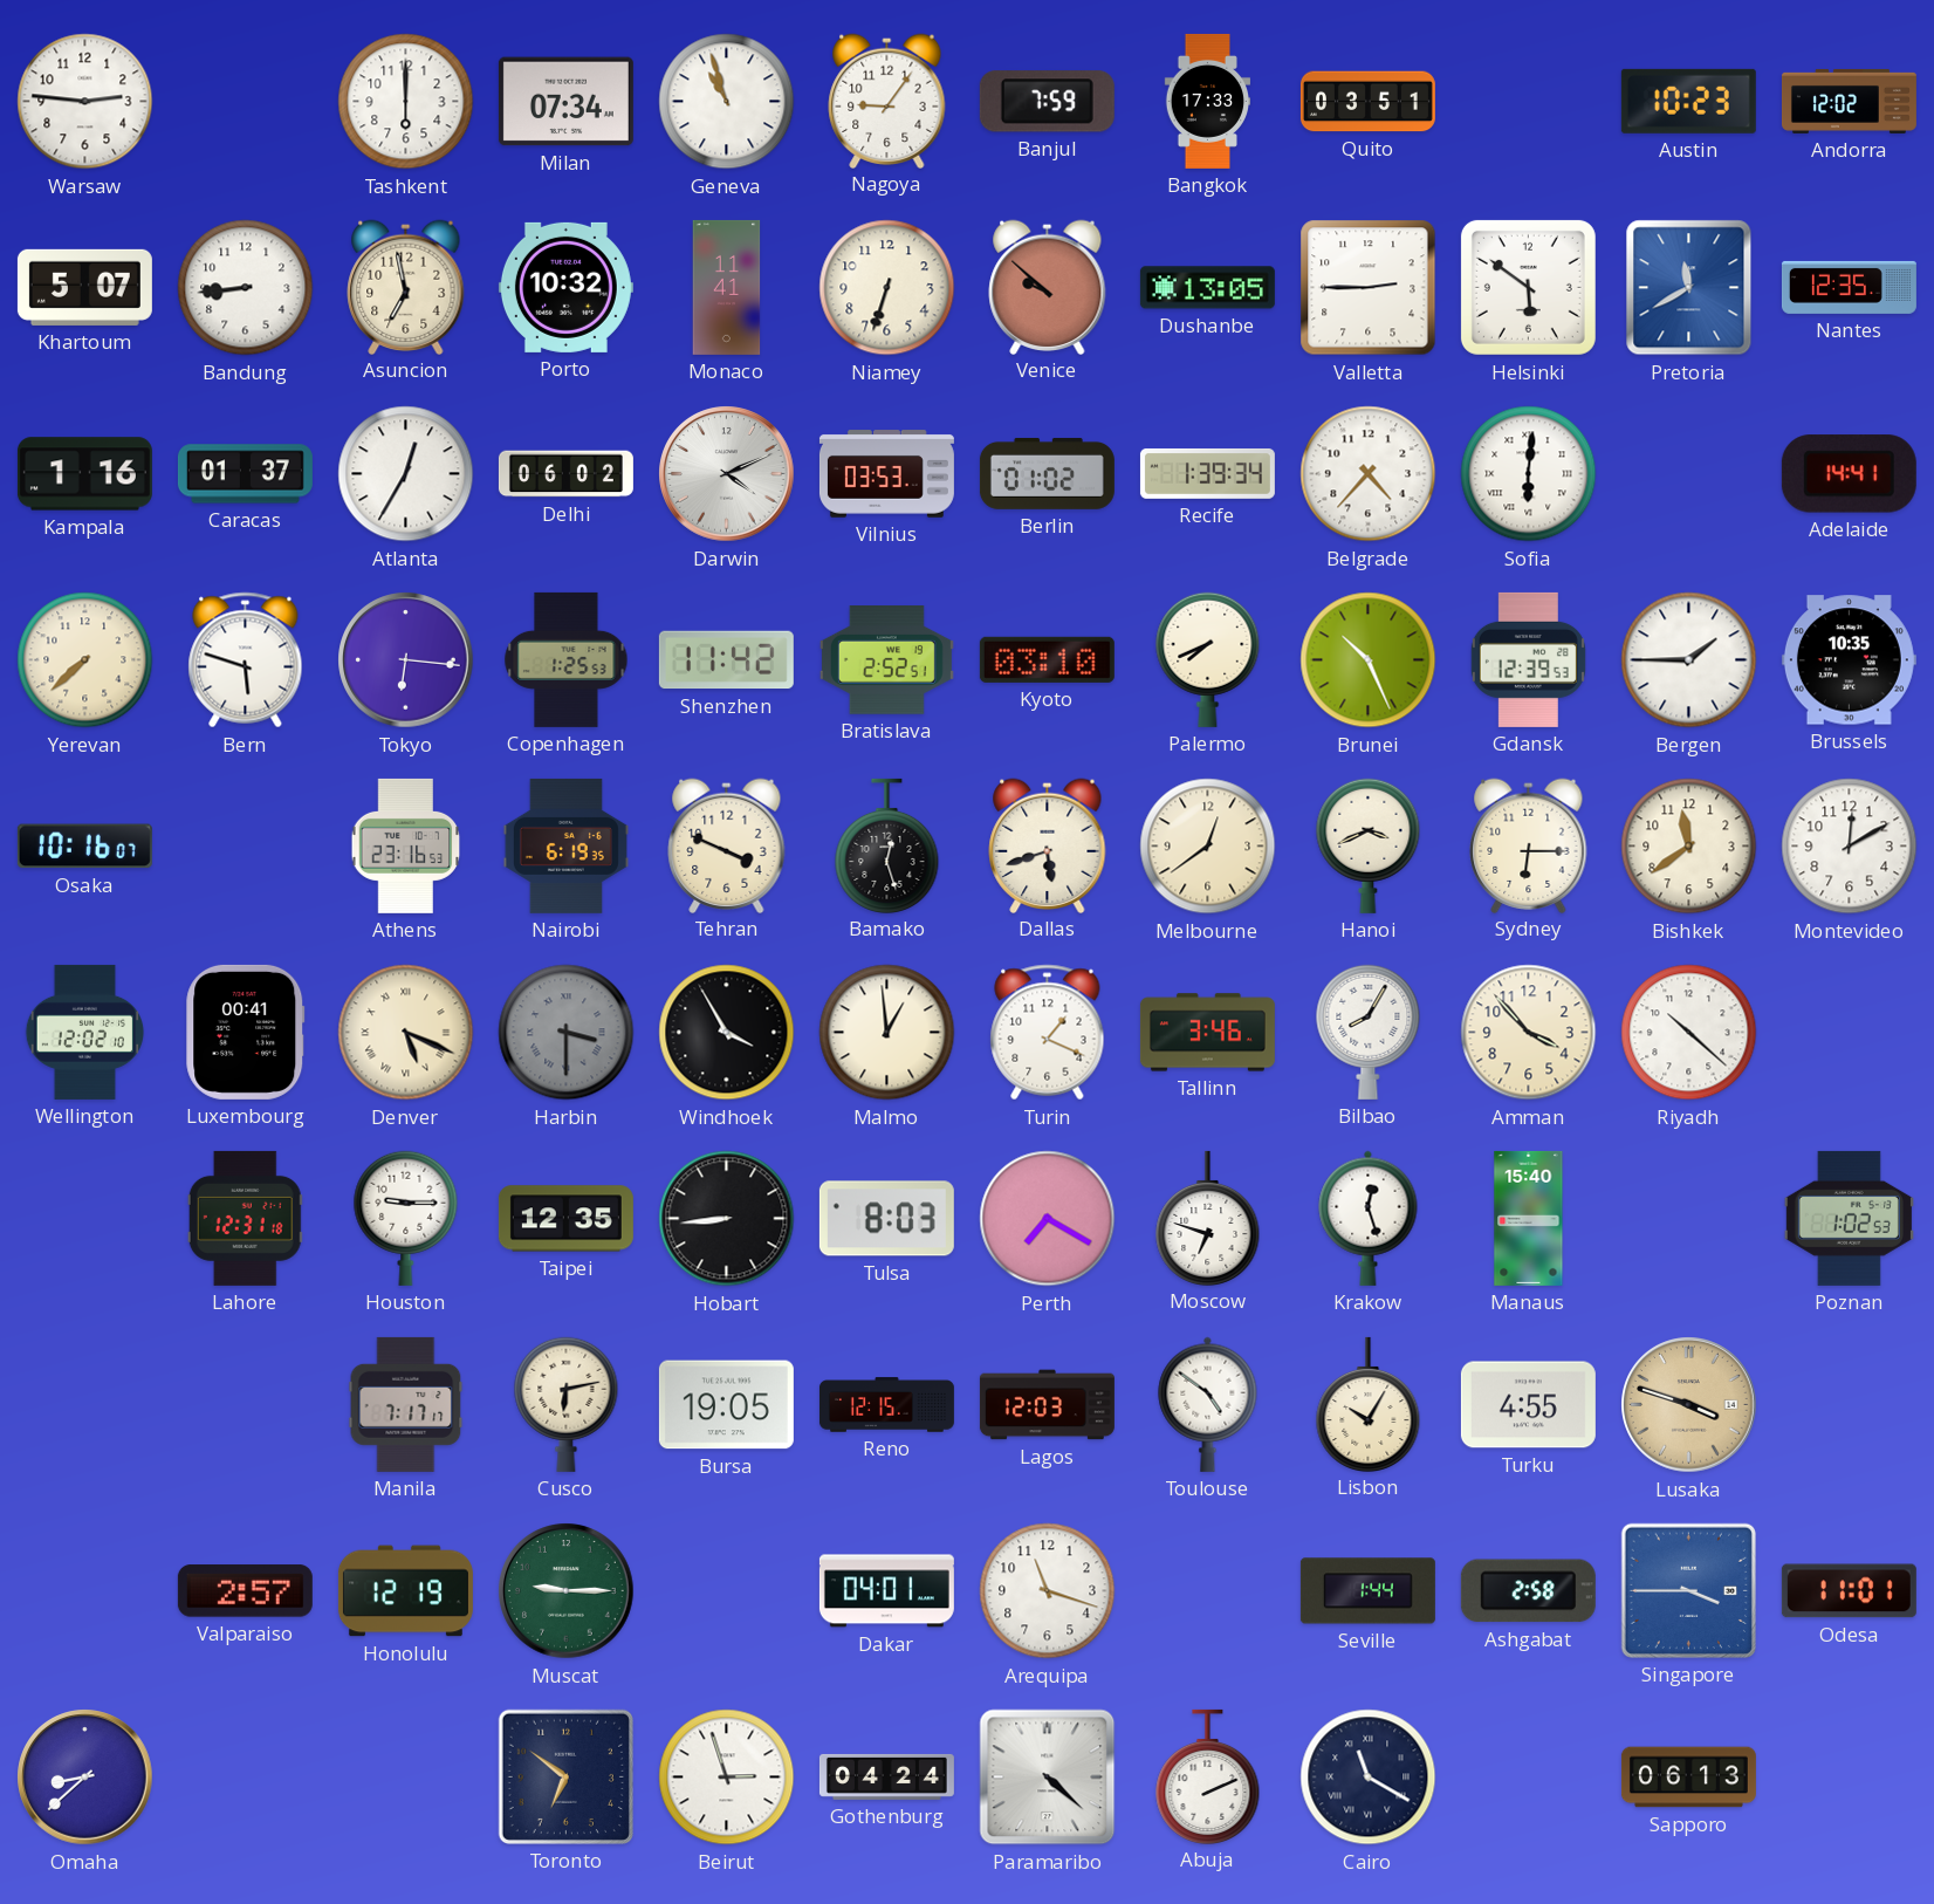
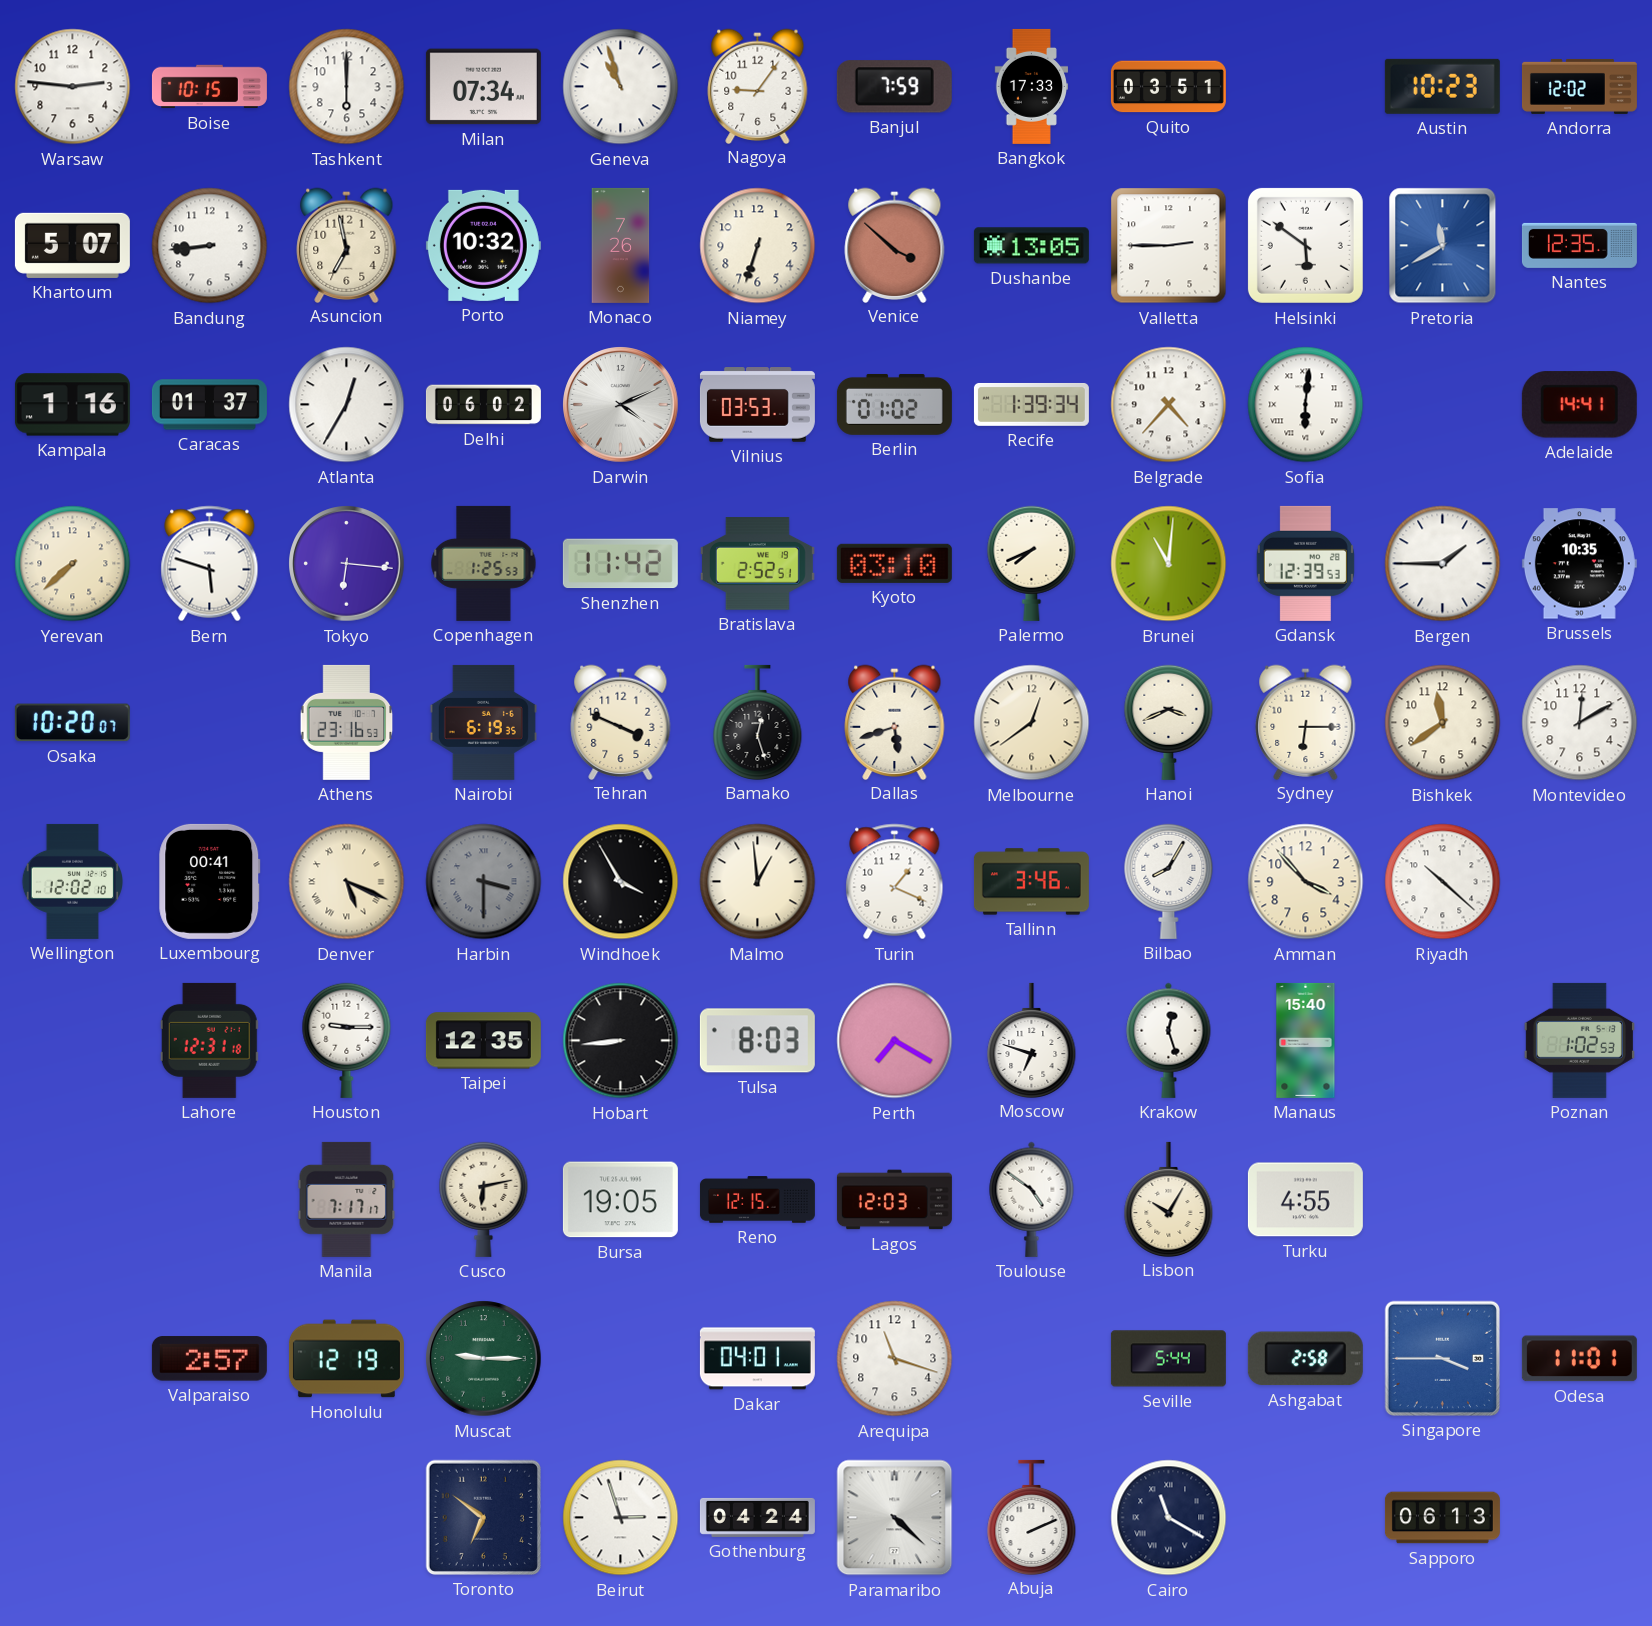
Boise: none -> 10:15 (209, 87)
Monaco: 11:41 -> 7:26 (621, 245)
Venice: 9:52 -> 3:52 (895, 245)
Brunei: 10:26 -> 11:01 (1169, 564)
Osaka: 10:16 -> 10:20 (72, 723)
Lusaka: 3:48 -> none (1689, 1405)
Seville: 1:44 -> 5:44 (1168, 1359)
Omaha: 8:38 -> none (85, 1778)
